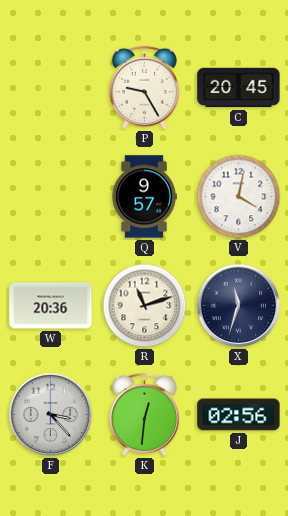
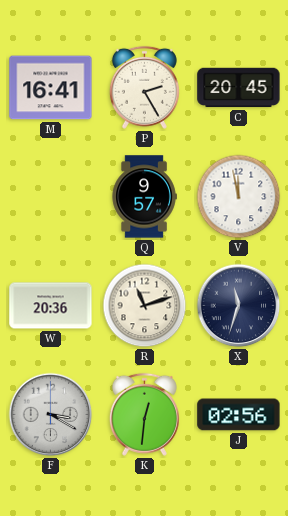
M: none -> 16:41 (51, 88)
P: 9:25 -> 2:25 (144, 87)
V: 4:02 -> 11:58 (239, 197)
F: 3:23 -> 3:20 (51, 415)
